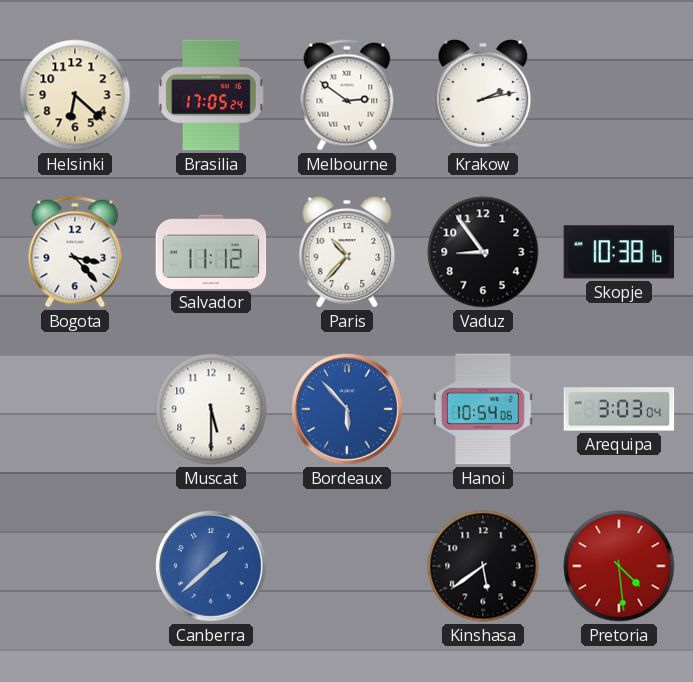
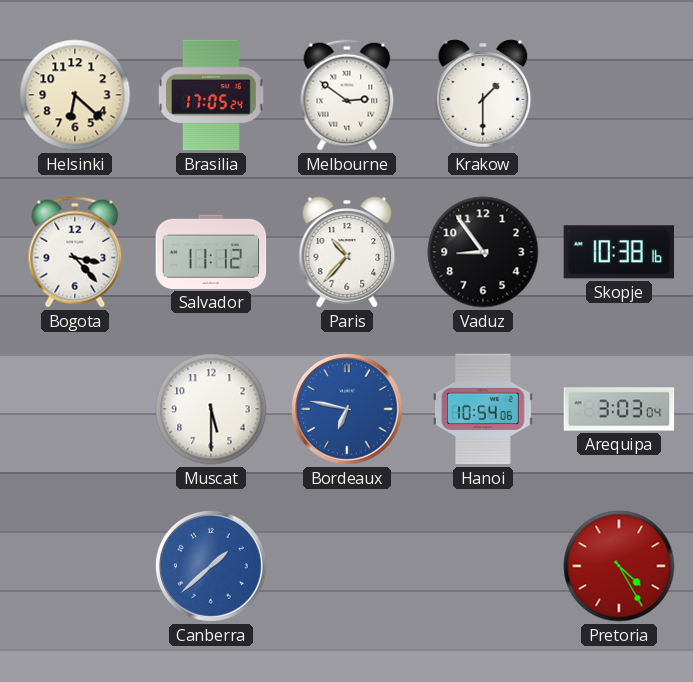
Krakow: 2:13 -> 1:30 (483, 95)
Bordeaux: 5:53 -> 6:47 (348, 410)
Kinshasa: 5:39 -> none (483, 566)
Pretoria: 4:29 -> 4:25 (619, 566)
